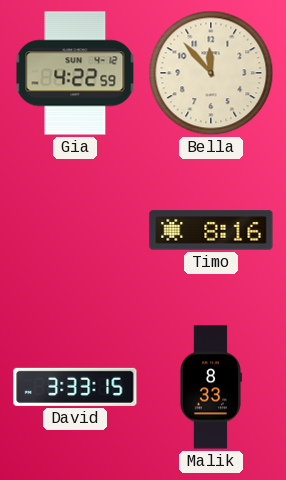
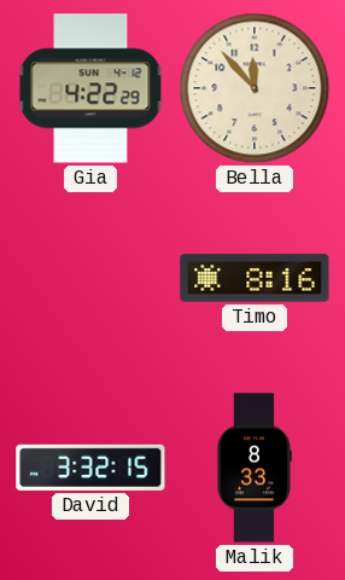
Gia: 4:22:59 -> 4:22:29 (90, 88)
David: 3:33 -> 3:32 (90, 468)
